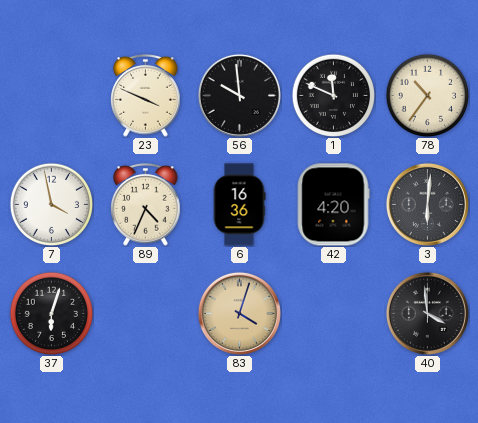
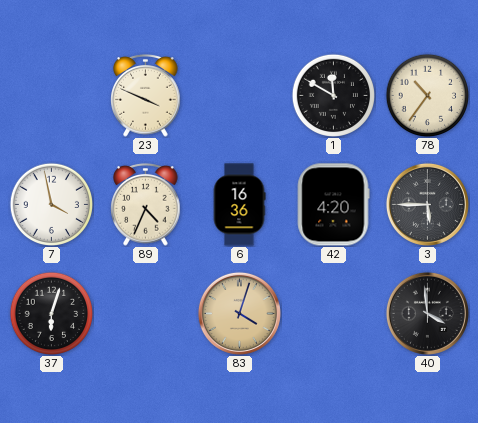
56: 9:59 -> none (239, 95)
1: 11:49 -> 11:50 (333, 95)
3: 6:01 -> 5:45 (427, 204)
